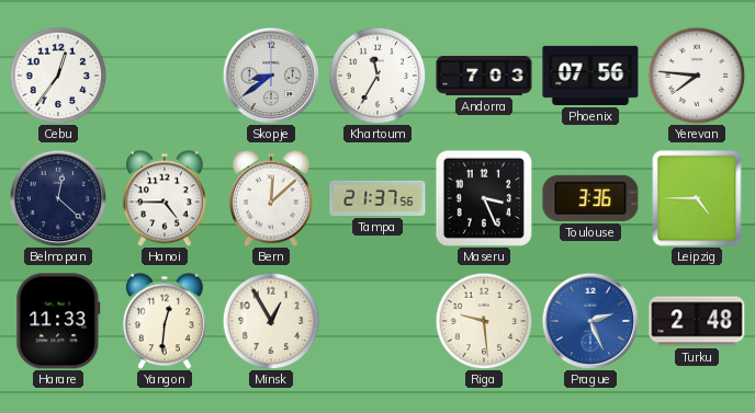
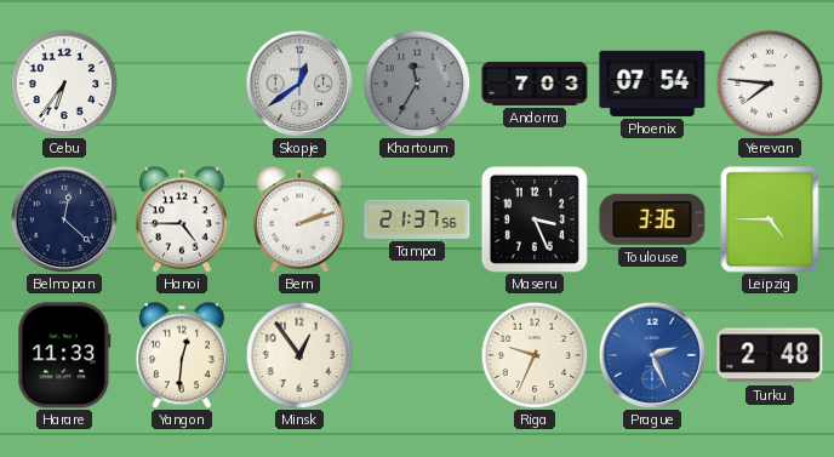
Cebu: 12:36 -> 6:36 (64, 84)
Skopje: 8:39 -> 12:39 (299, 84)
Khartoum dial: white -> grey (417, 84)
Phoenix: 07:56 -> 07:54 (652, 84)
Bern: 12:08 -> 2:12 (299, 219)
Minsk: 12:55 -> 12:54 (299, 355)
Riga: 9:29 -> 9:34 (535, 355)
